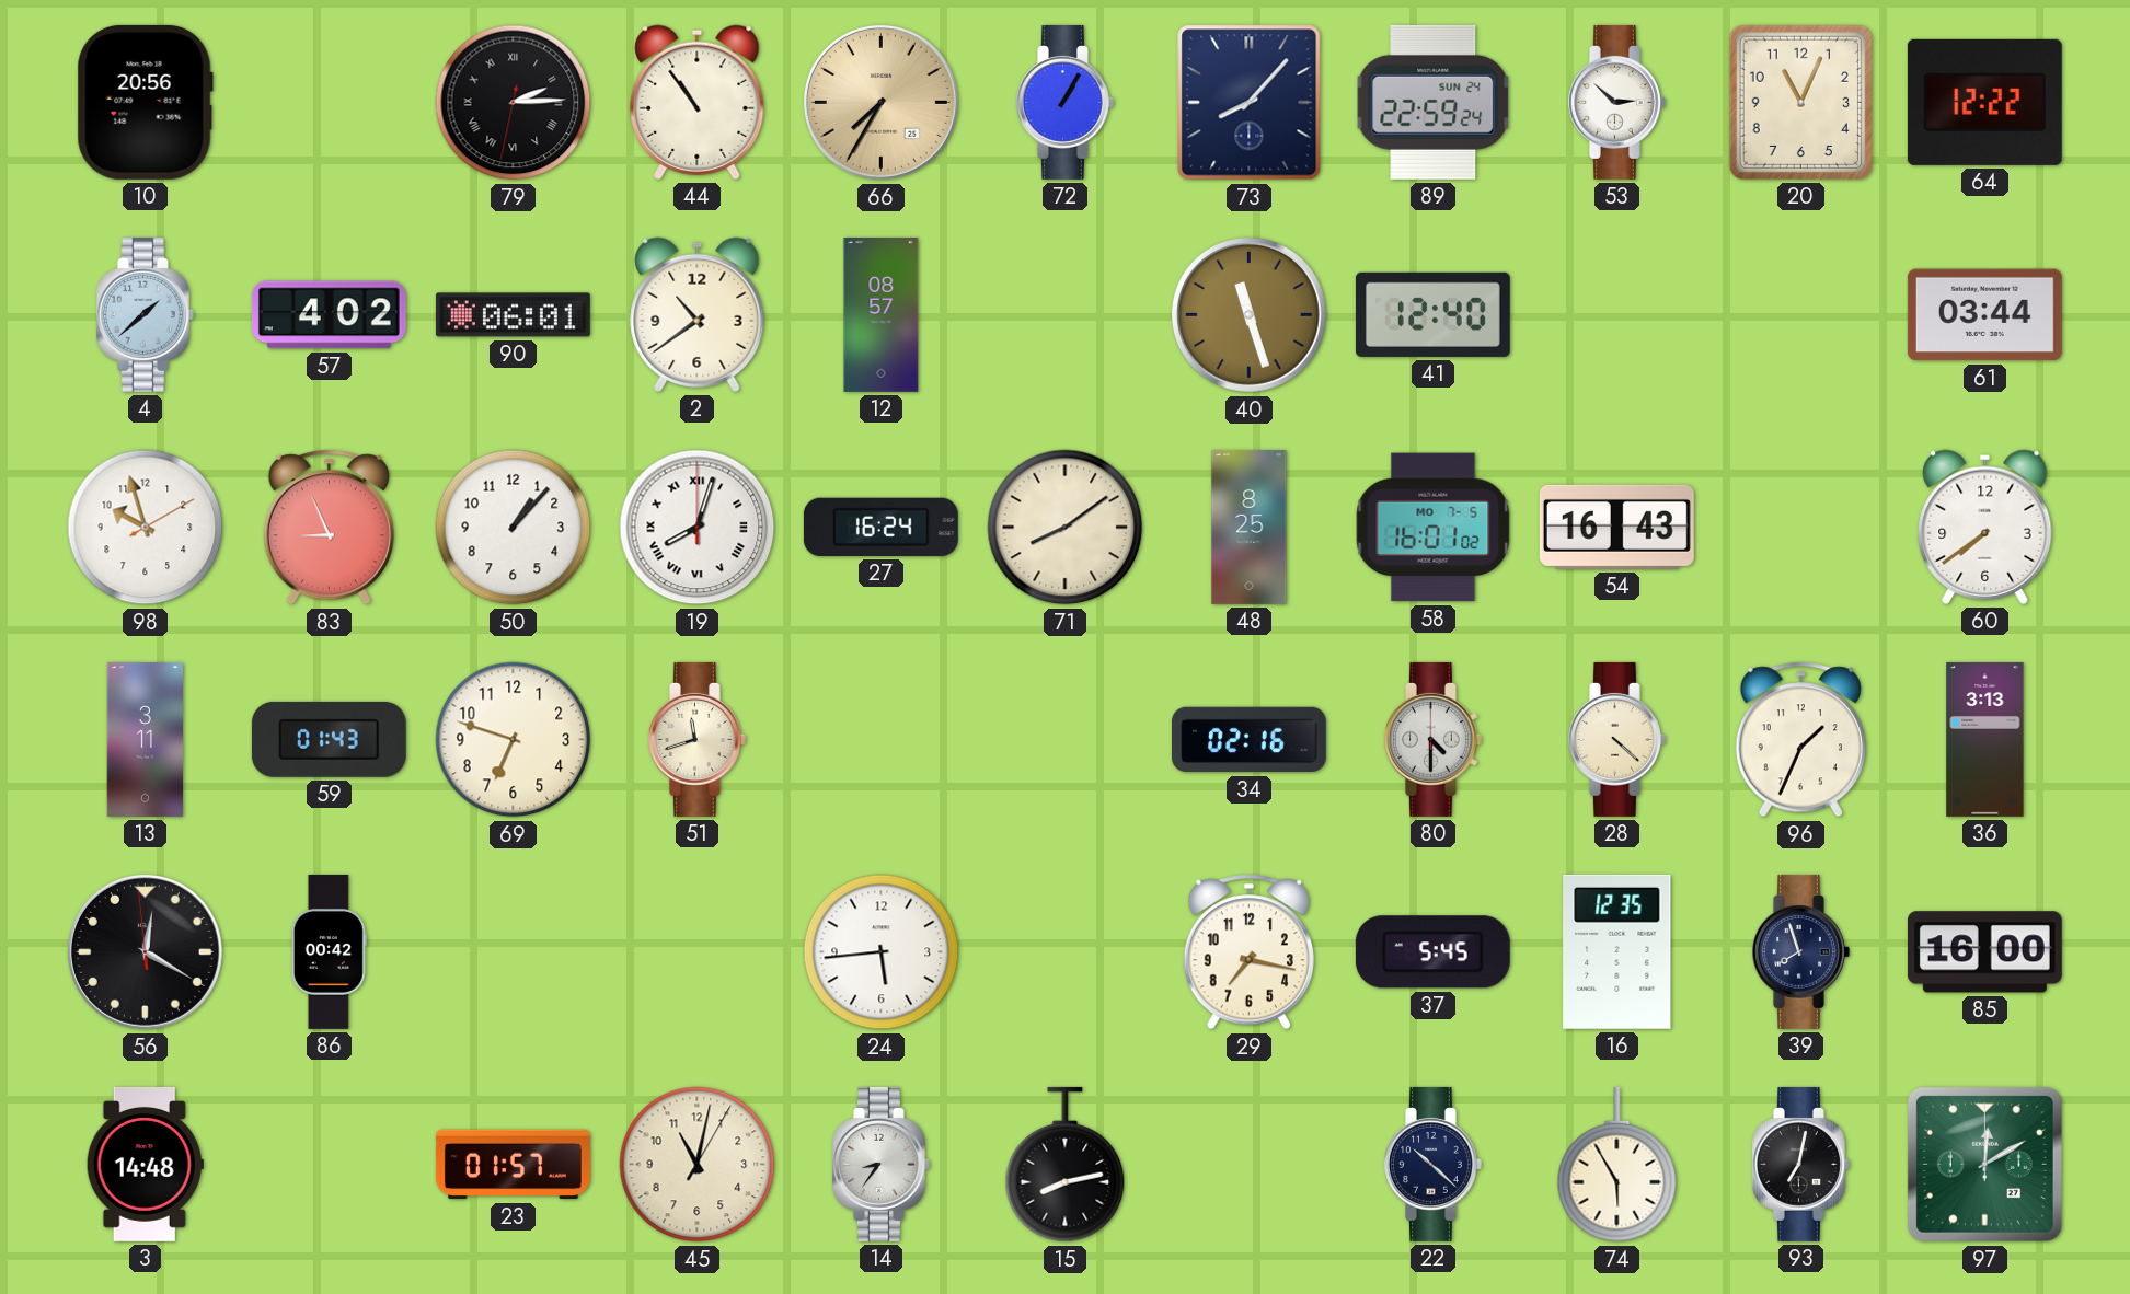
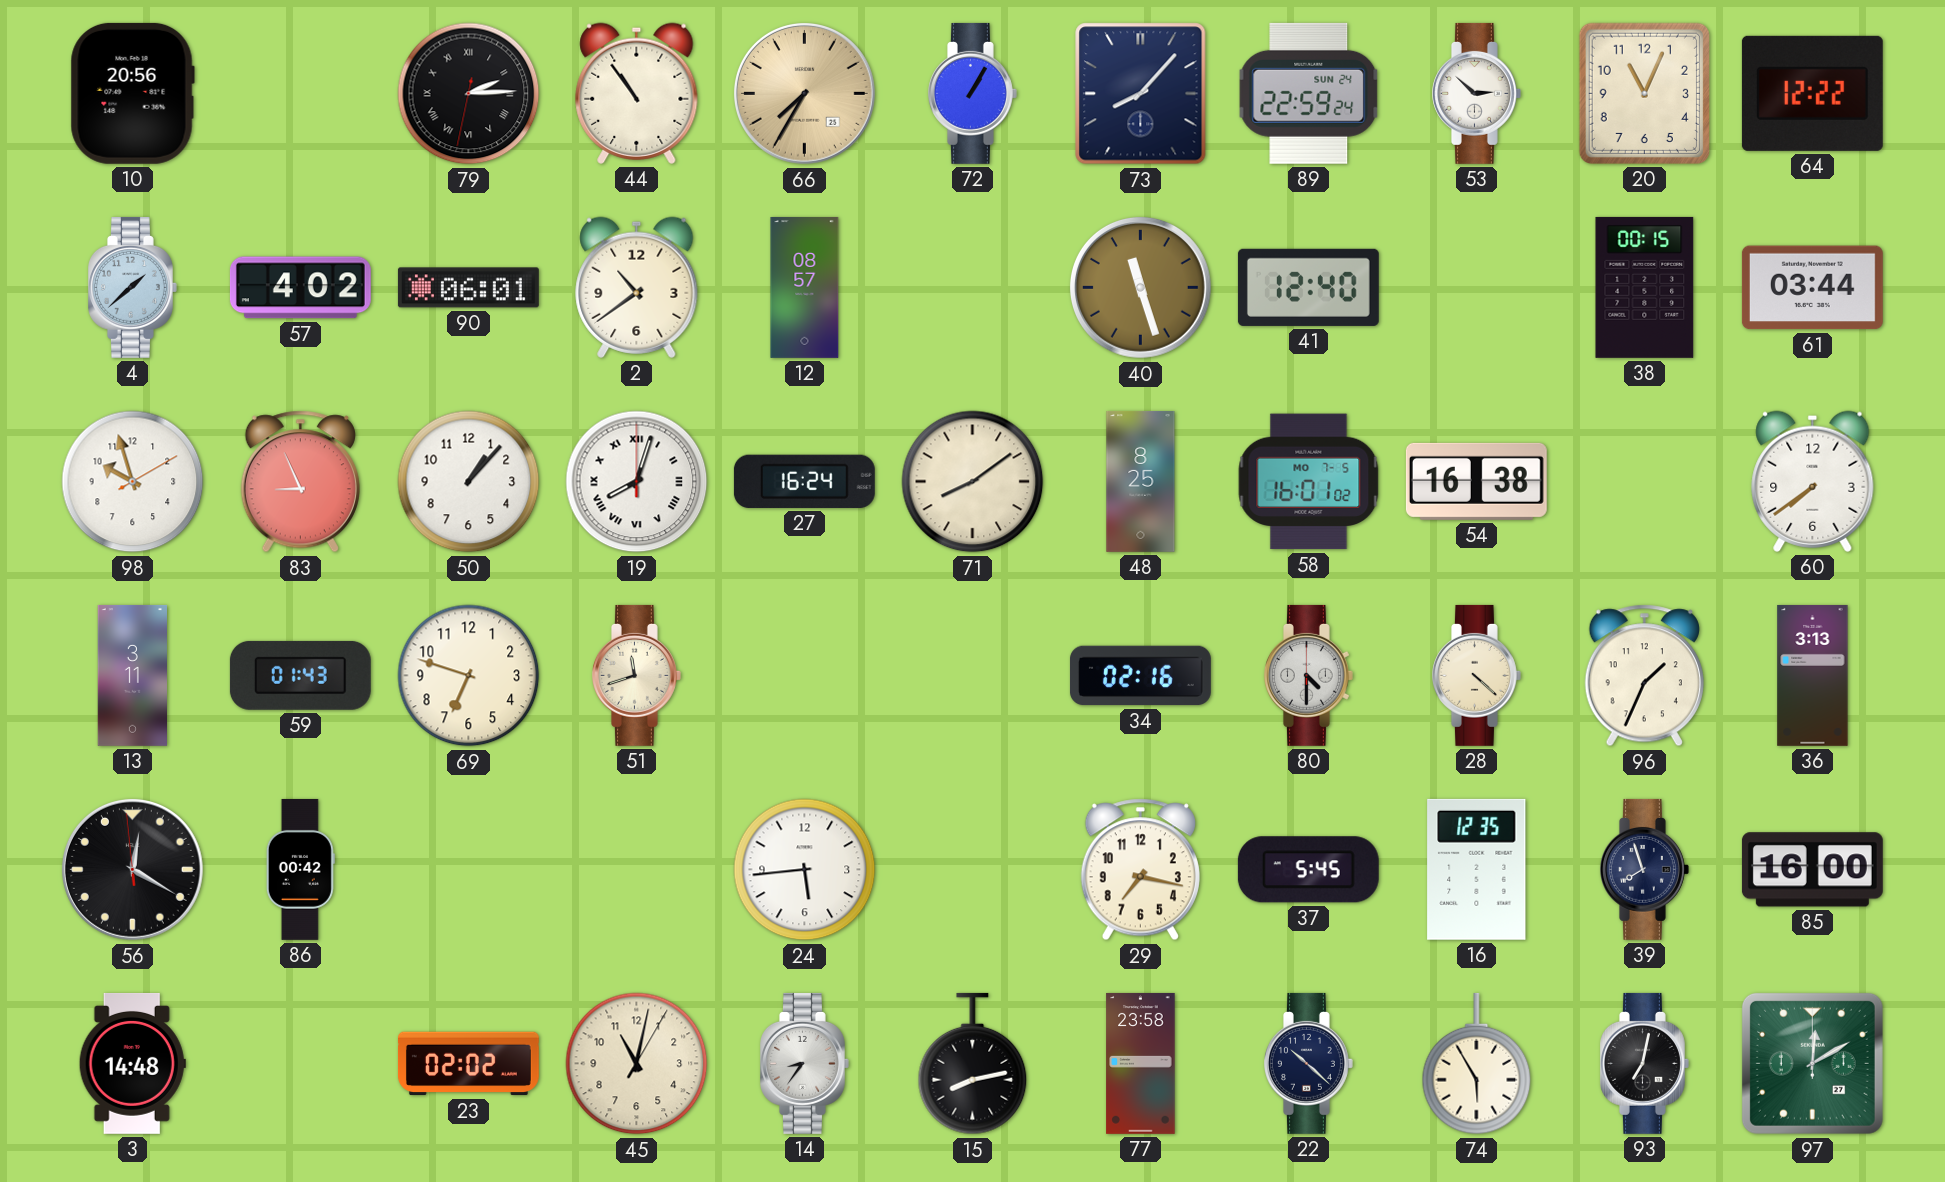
38: none -> 00:15 (1645, 287)
54: 16:43 -> 16:38 (1476, 481)
23: 01:57 -> 02:02 (468, 1064)
77: none -> 23:58 (1141, 1063)
